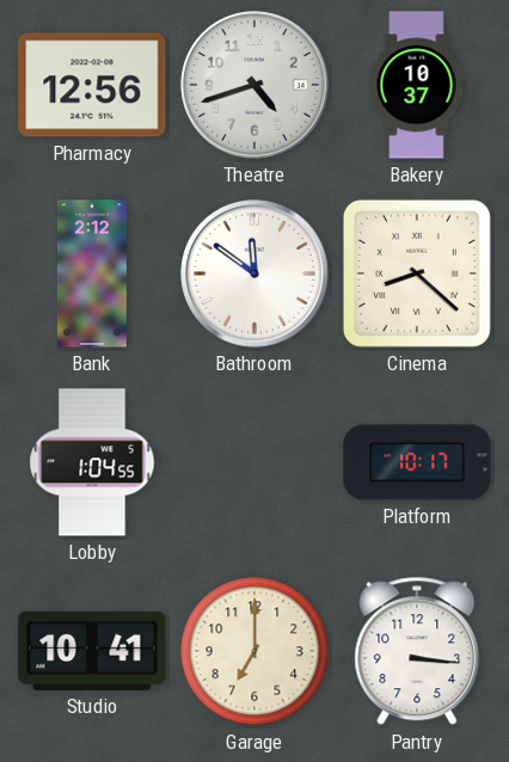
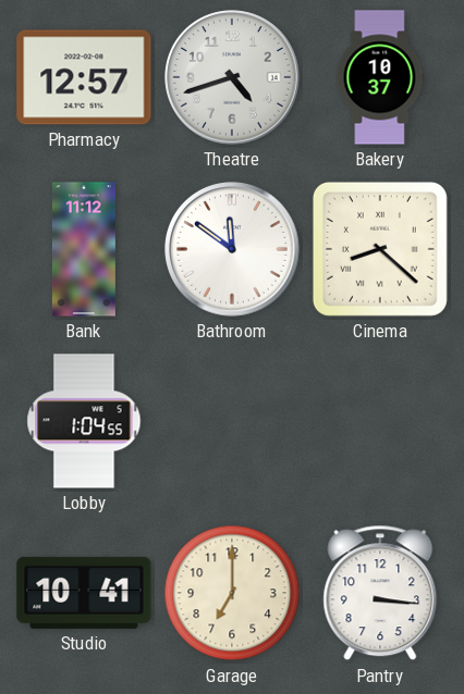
Pharmacy: 12:56 -> 12:57 (84, 77)
Bank: 2:12 -> 11:12 (84, 249)
Platform: 10:17 -> none (417, 462)
